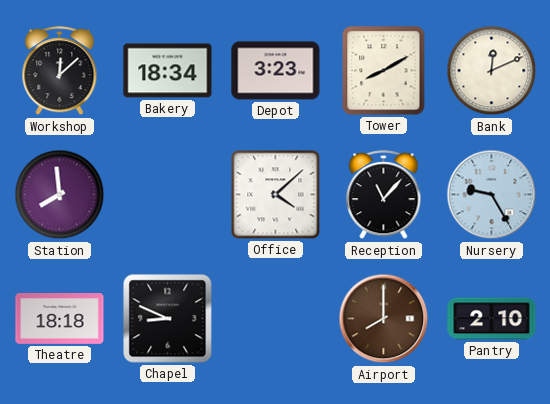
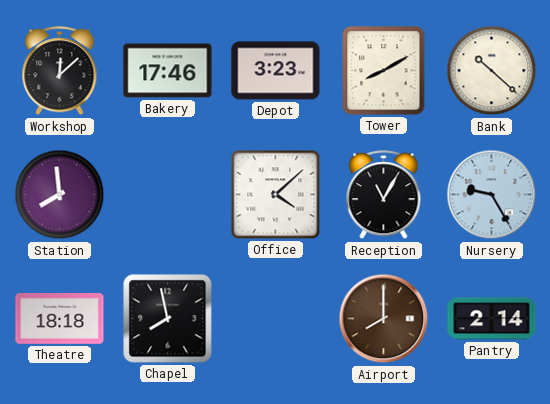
Bakery: 18:34 -> 17:46 (168, 71)
Bank: 12:11 -> 10:22 (492, 71)
Reception: 11:07 -> 11:05 (384, 195)
Chapel: 8:49 -> 7:58 (168, 319)
Pantry: 2:10 -> 2:14 (492, 319)
